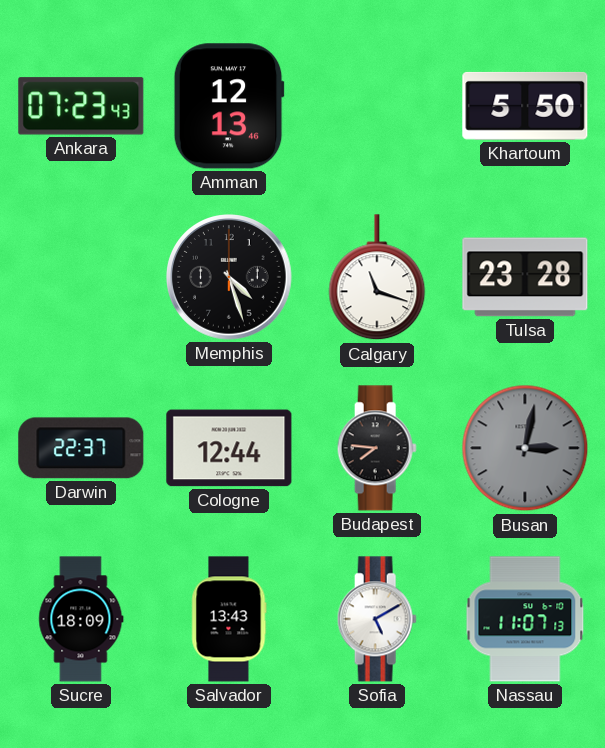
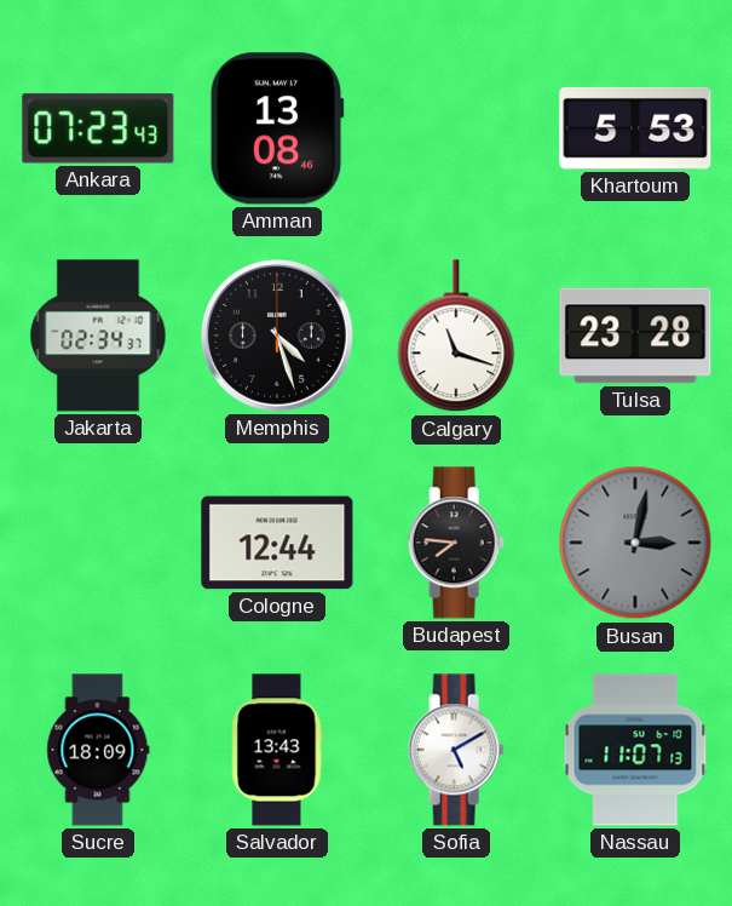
Amman: 12:13 -> 13:08 (277, 128)
Khartoum: 5:50 -> 5:53 (635, 128)
Jakarta: none -> 02:34 (98, 336)
Darwin: 22:37 -> none (81, 448)
